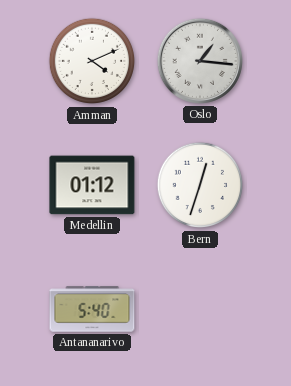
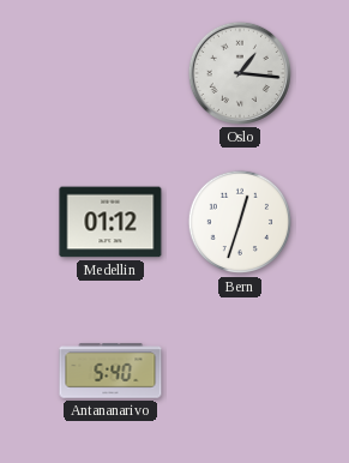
Amman: 4:11 -> none (92, 61)
